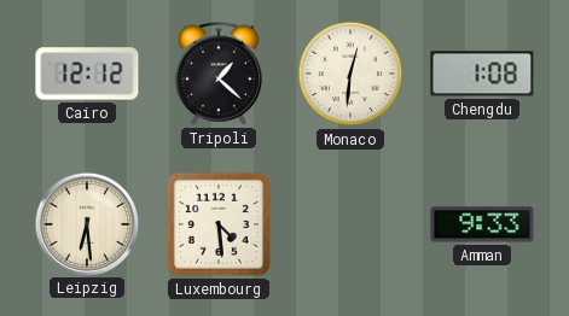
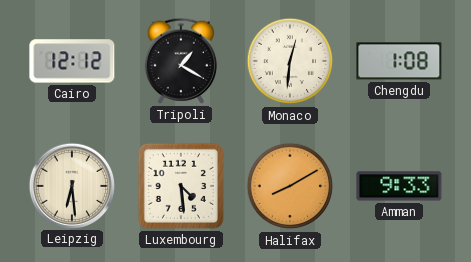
Tripoli: 1:22 -> 1:20 (181, 61)
Halifax: none -> 8:10 (290, 186)
